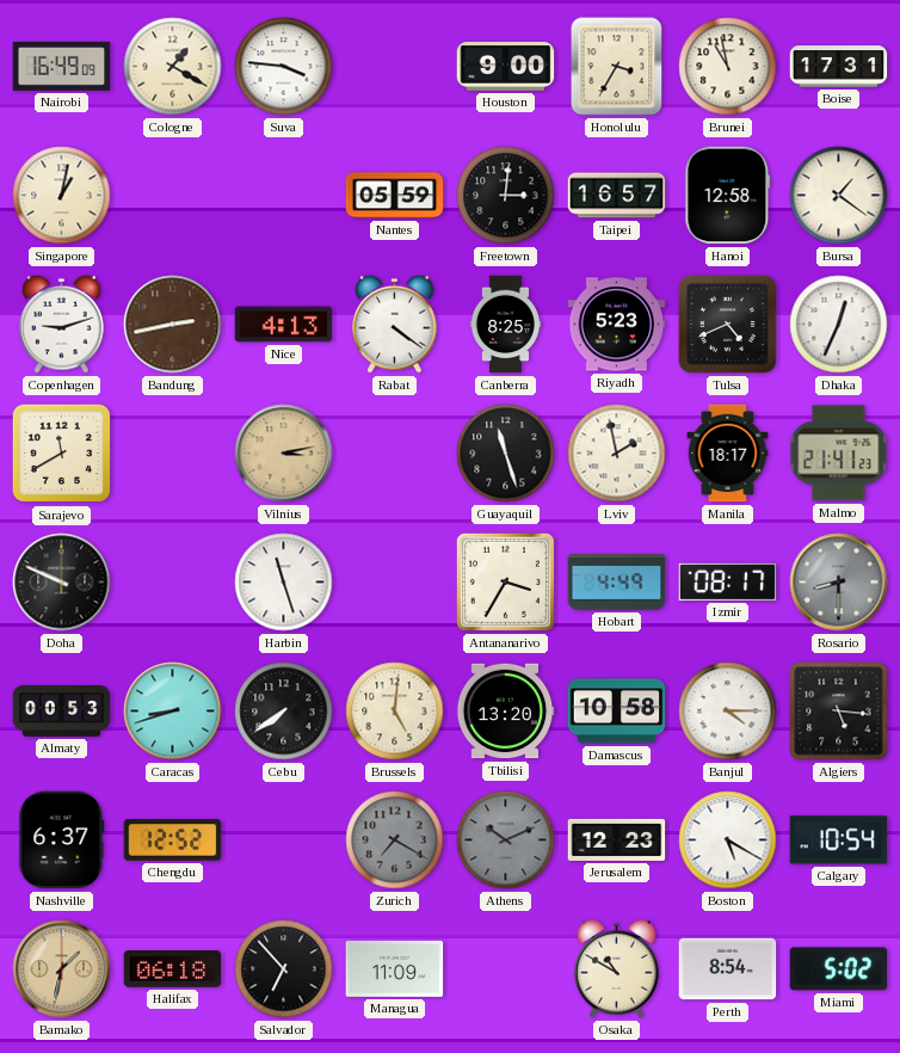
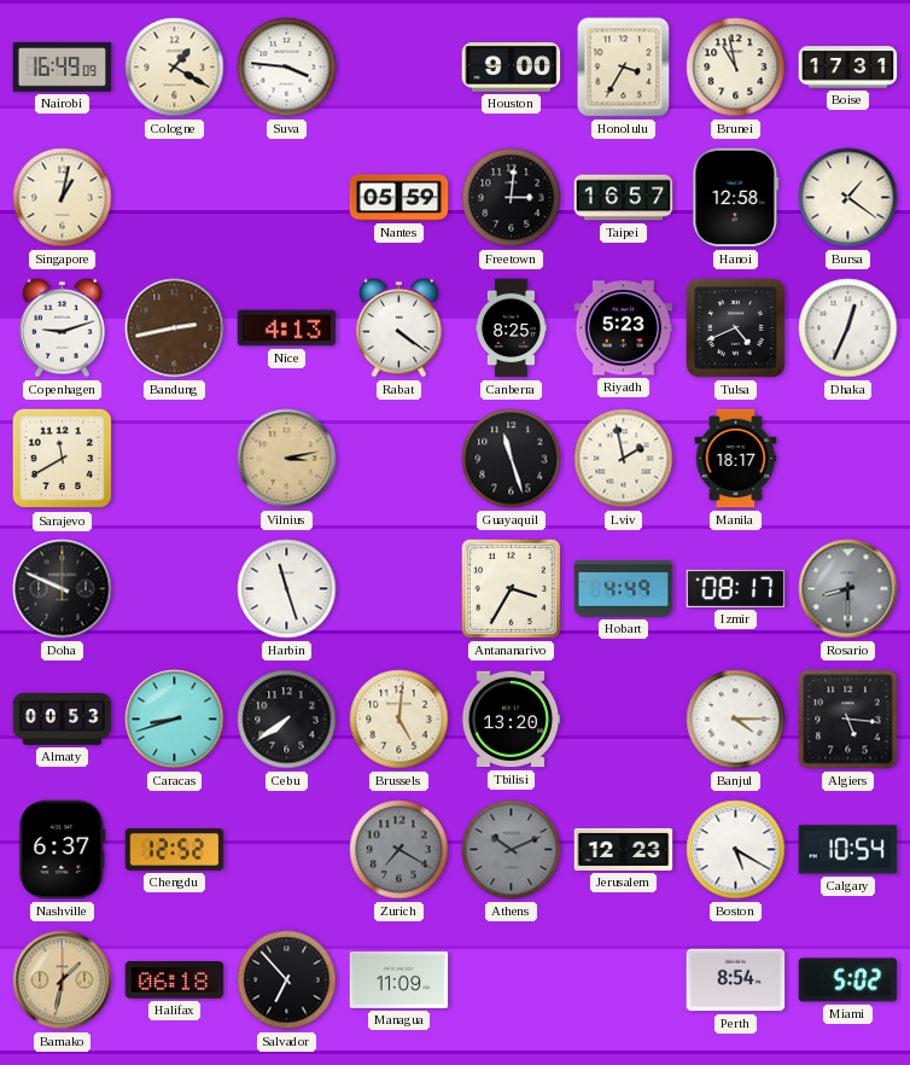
Malmo: 21:41 -> none (839, 454)
Damascus: 10:58 -> none (617, 712)
Osaka: 10:50 -> none (617, 968)
